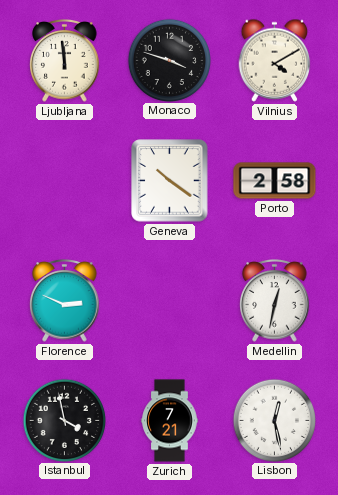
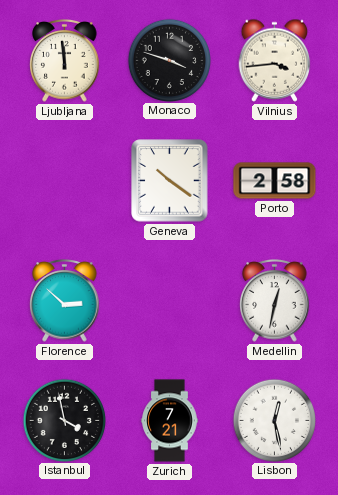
Vilnius: 4:10 -> 3:44 (275, 60)
Florence: 2:49 -> 2:52 (65, 301)
